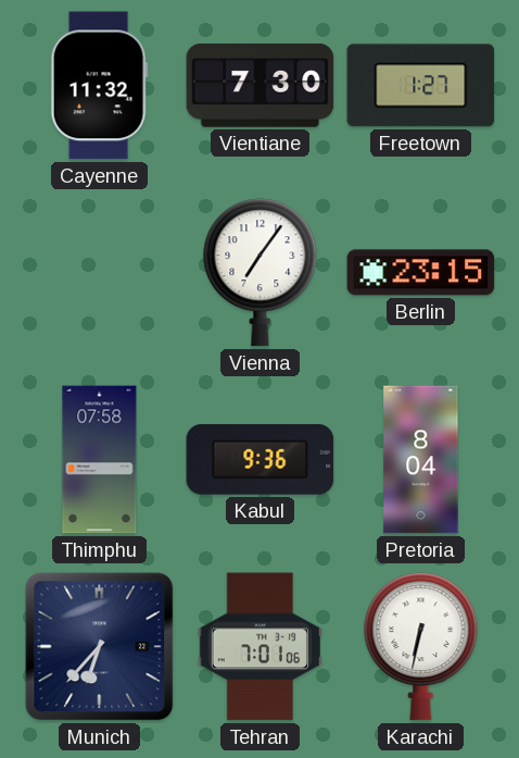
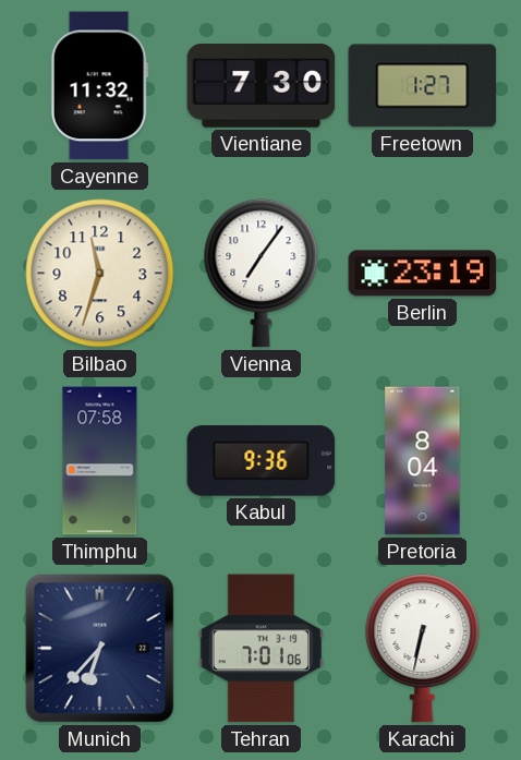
Bilbao: none -> 11:33 (100, 274)
Berlin: 23:15 -> 23:19 (423, 274)
